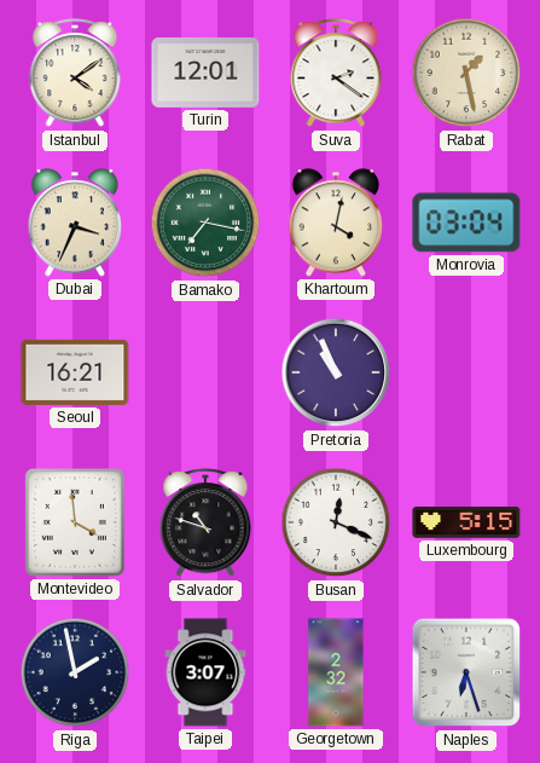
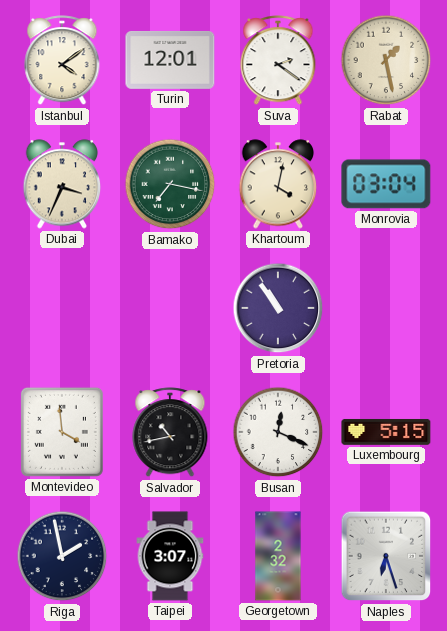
Seoul: 16:21 -> none (75, 372)
Pretoria: 10:56 -> 10:54 (278, 308)
Salvador: 10:48 -> 10:43 (170, 433)
